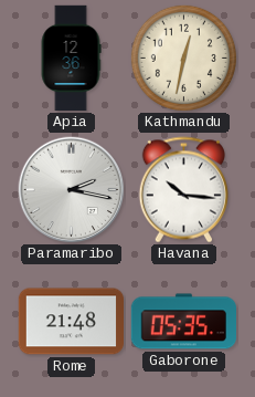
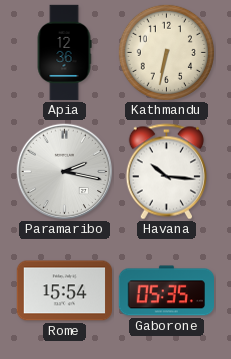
Kathmandu: 12:32 -> 6:32 (166, 52)
Rome: 21:48 -> 15:54 (64, 291)
